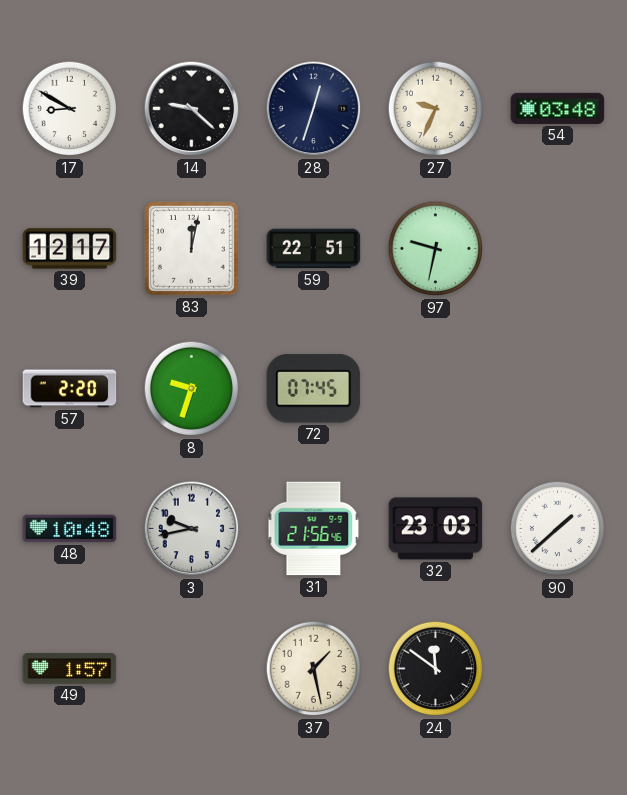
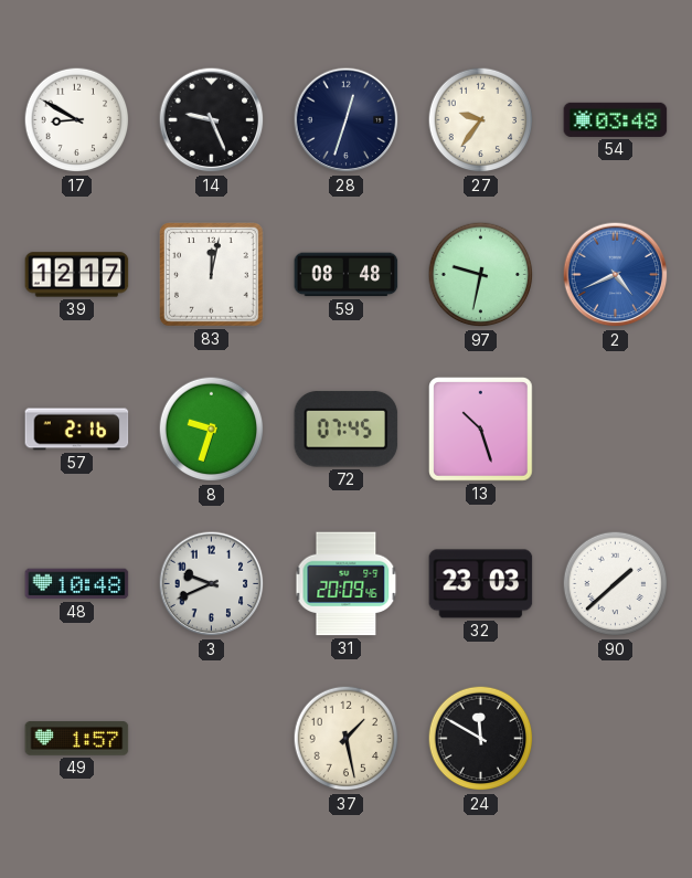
14: 9:22 -> 9:26 (212, 120)
27: 9:34 -> 9:36 (481, 120)
59: 22:51 -> 08:48 (347, 275)
2: none -> 4:41 (616, 275)
57: 2:20 -> 2:16 (77, 430)
13: none -> 10:27 (481, 430)
3: 9:43 -> 9:41 (212, 584)
31: 21:56 -> 20:09 (347, 584)
24: 11:51 -> 11:50 (481, 739)
